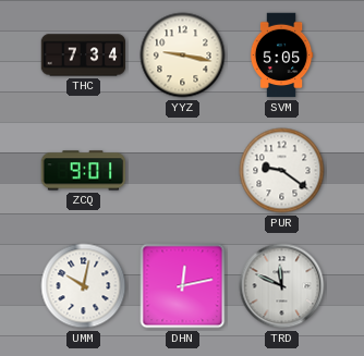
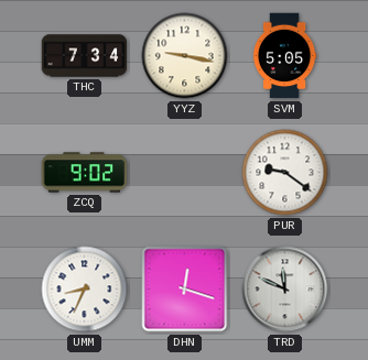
ZCQ: 9:01 -> 9:02 (85, 173)
UMM: 10:02 -> 8:34 (85, 290)
DHN: 12:13 -> 12:18 (185, 290)
